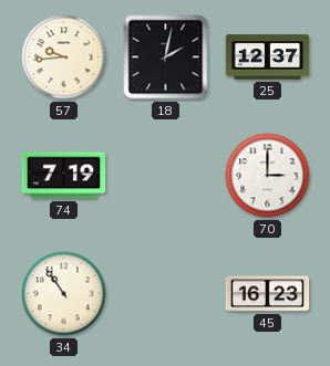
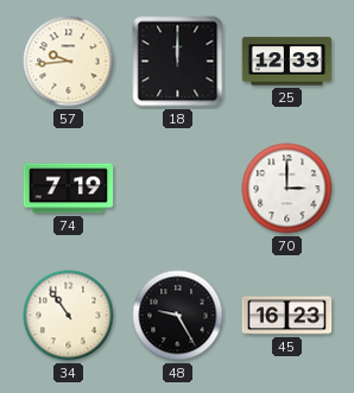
18: 2:02 -> 12:00 (178, 62)
25: 12:37 -> 12:33 (287, 62)
48: none -> 9:25 (178, 316)
